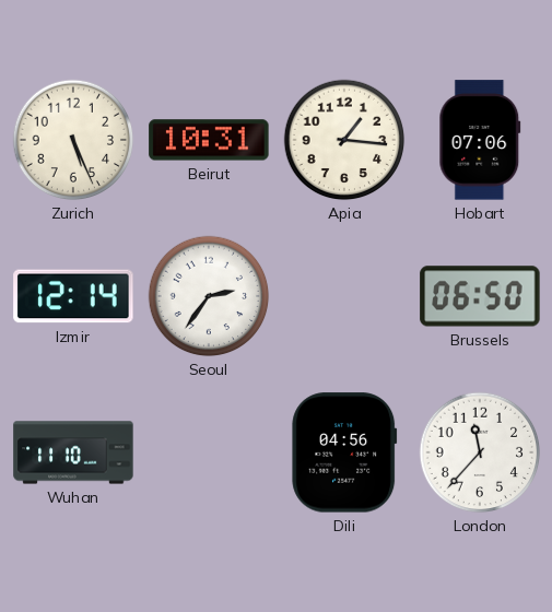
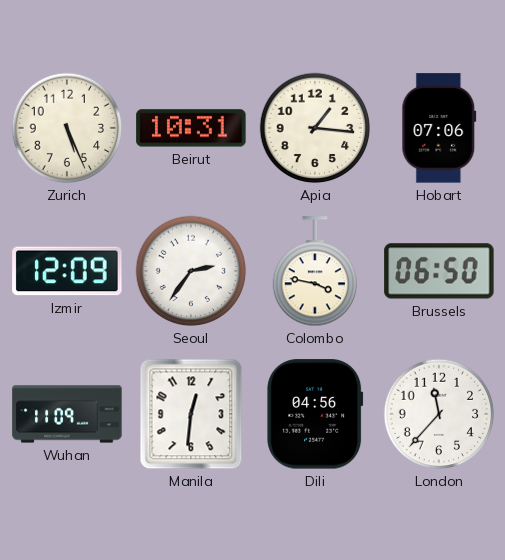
Izmir: 12:14 -> 12:09 (67, 271)
Colombo: none -> 3:47 (314, 272)
Wuhan: 11:10 -> 11:09 (67, 414)
Manila: none -> 12:31 (191, 414)
